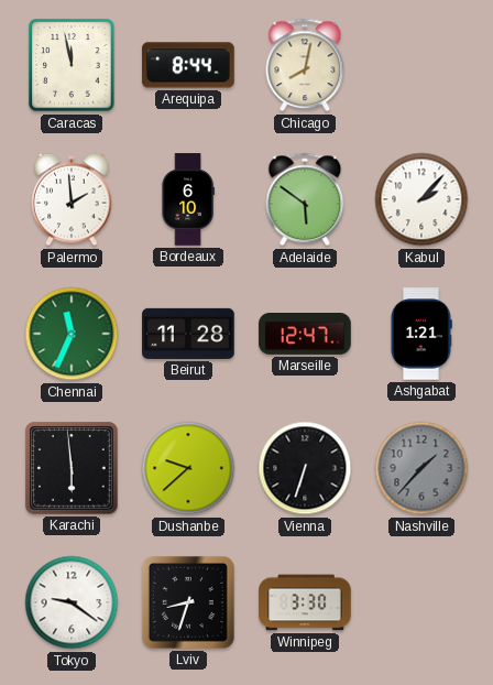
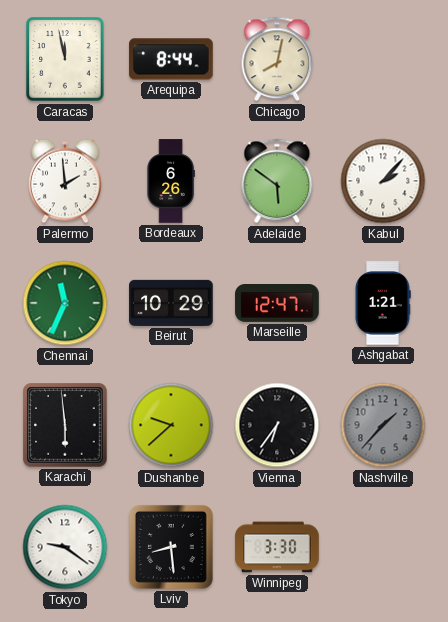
Bordeaux: 6:10 -> 6:26 (171, 181)
Beirut: 11:28 -> 10:29 (171, 303)
Vienna: 6:33 -> 6:36 (277, 425)
Lviv: 8:33 -> 8:29 (171, 547)
